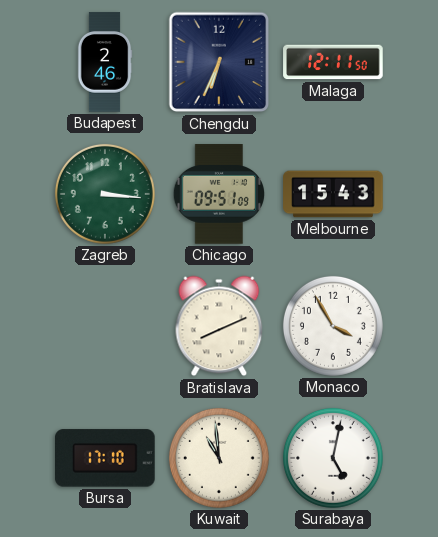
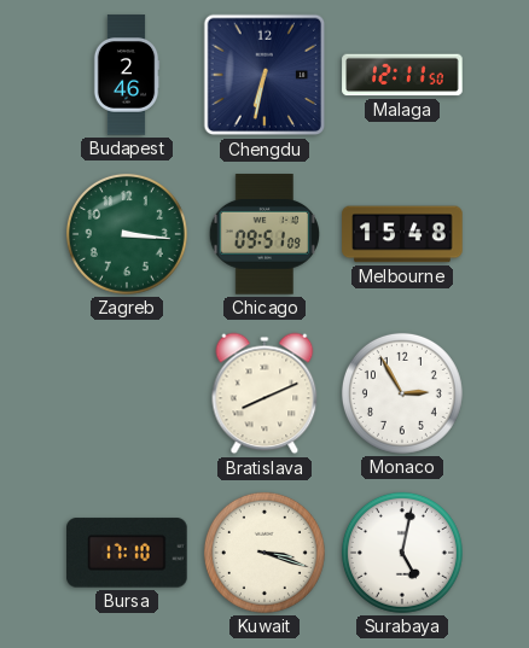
Chengdu: 6:34 -> 6:32 (264, 75)
Melbourne: 15:43 -> 15:48 (402, 234)
Monaco: 3:55 -> 2:55 (402, 393)
Kuwait: 10:59 -> 3:18 (264, 553)
